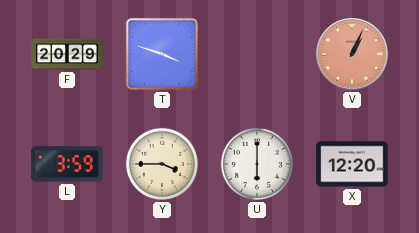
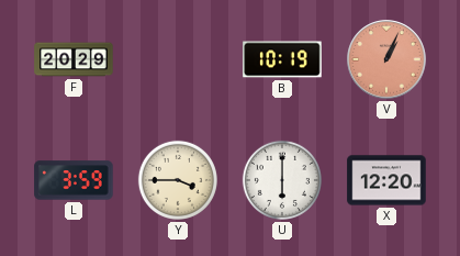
T: 3:48 -> none (162, 54)
B: none -> 10:19 (282, 59)
